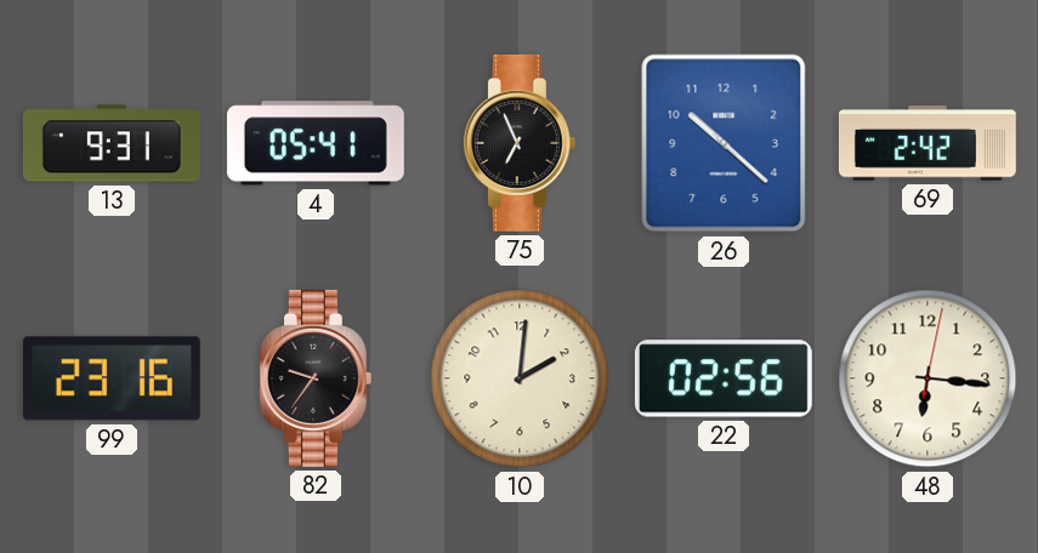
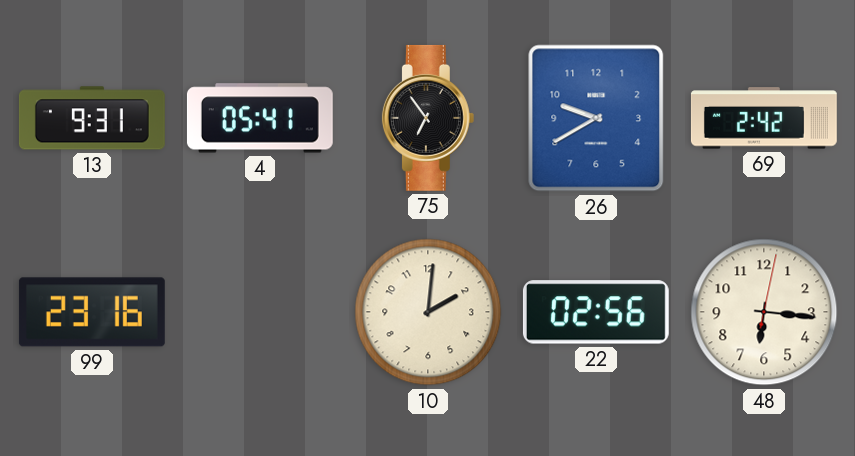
75: 6:56 -> 6:54 (428, 118)
26: 10:22 -> 9:40 (596, 118)
82: 9:36 -> none (316, 378)
